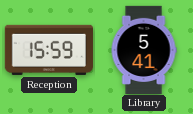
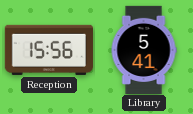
Reception: 15:59 -> 15:56 (49, 50)
